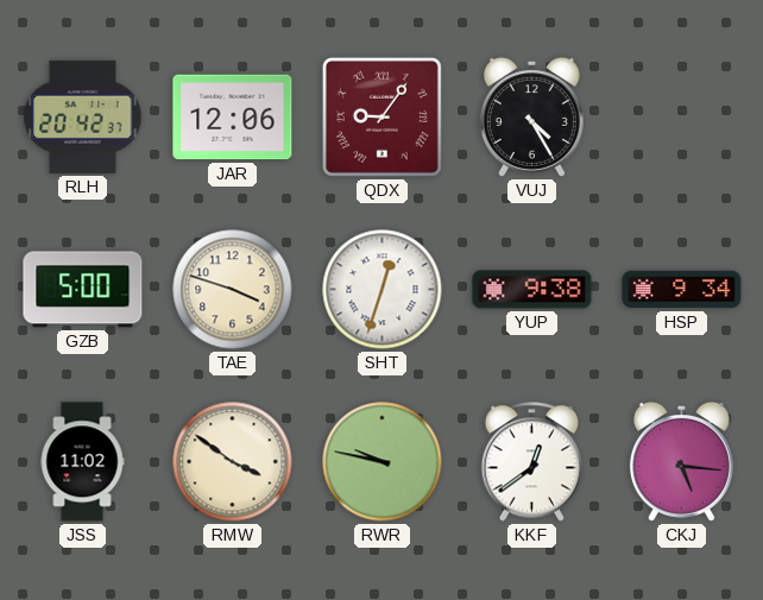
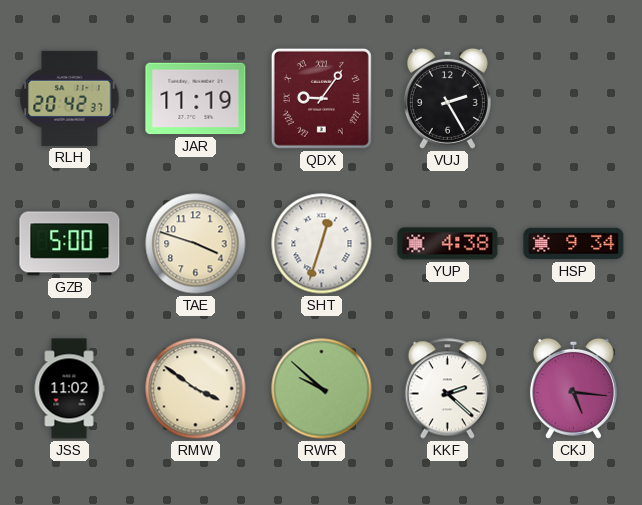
JAR: 12:06 -> 11:19 (196, 99)
VUJ: 4:25 -> 2:25 (447, 98)
YUP: 9:38 -> 4:38 (448, 244)
RWR: 9:47 -> 9:52 (322, 389)
KKF: 12:39 -> 2:22 (447, 389)
